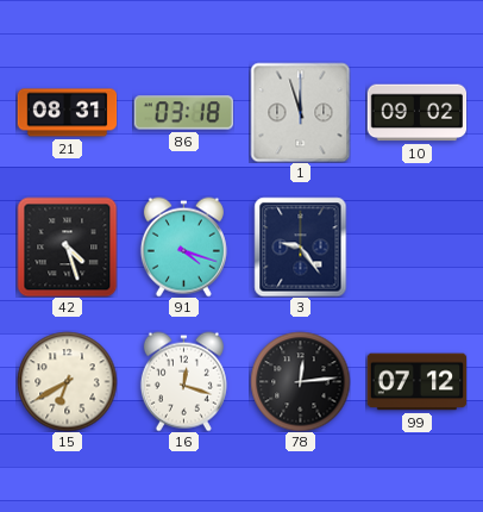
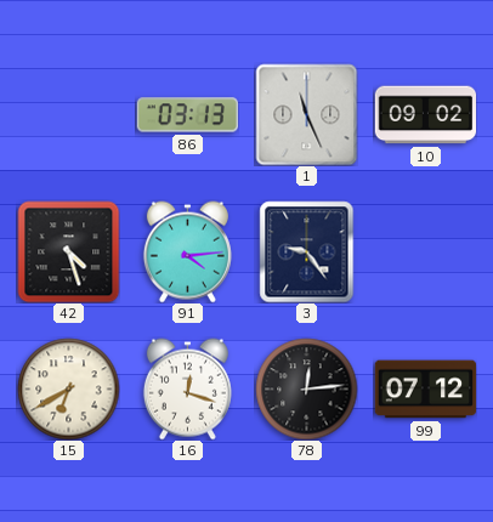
21: 08:31 -> none (67, 113)
86: 03:18 -> 03:13 (187, 115)
1: 11:57 -> 11:26 (306, 114)
91: 4:18 -> 4:14 (187, 251)
